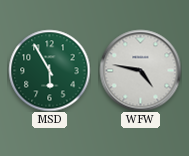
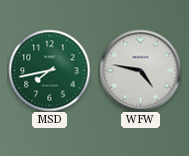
MSD: 5:55 -> 7:43 (49, 70)
